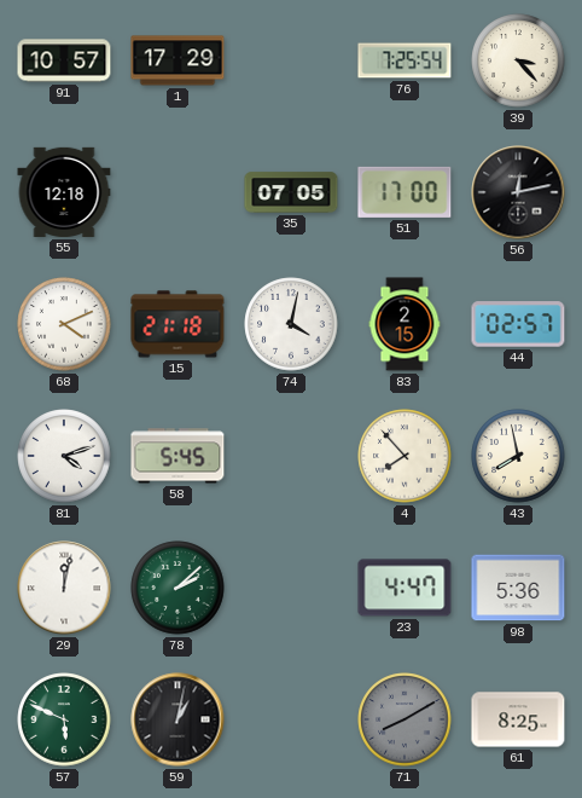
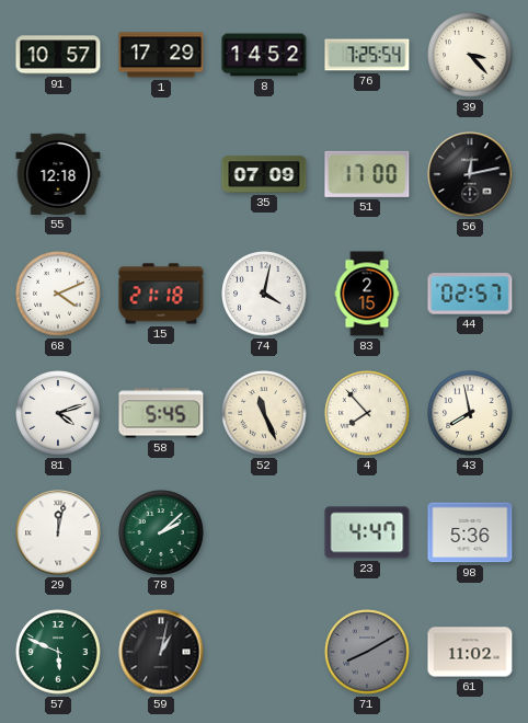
8: none -> 14:52 (264, 55)
35: 07:05 -> 07:09 (264, 174)
52: none -> 11:26 (264, 413)
61: 8:25 -> 11:02 (470, 652)
